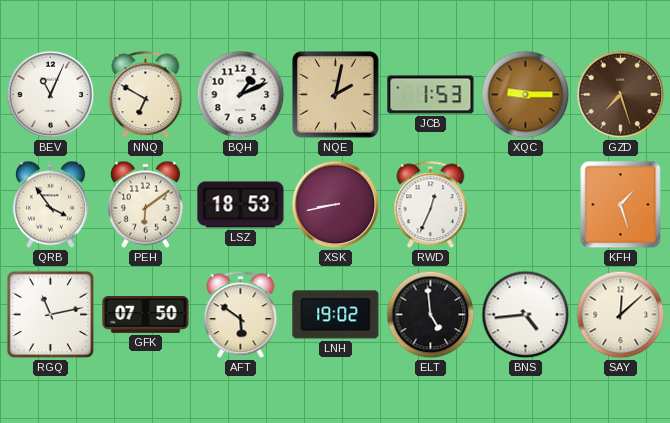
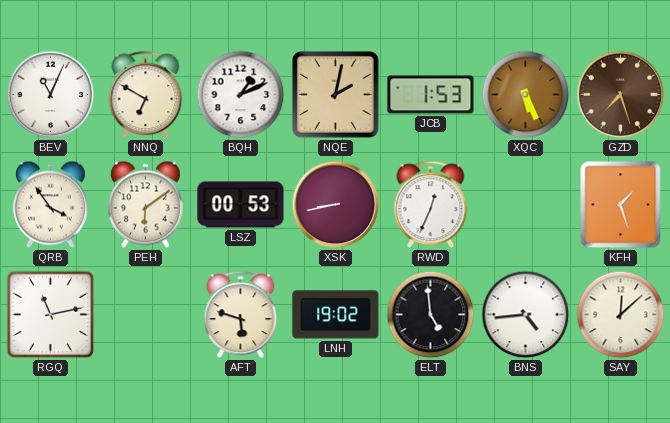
XQC: 9:15 -> 5:26 (526, 95)
LSZ: 18:53 -> 00:53 (241, 205)
GFK: 07:50 -> none (146, 315)
AFT: 5:51 -> 5:48 (241, 315)
